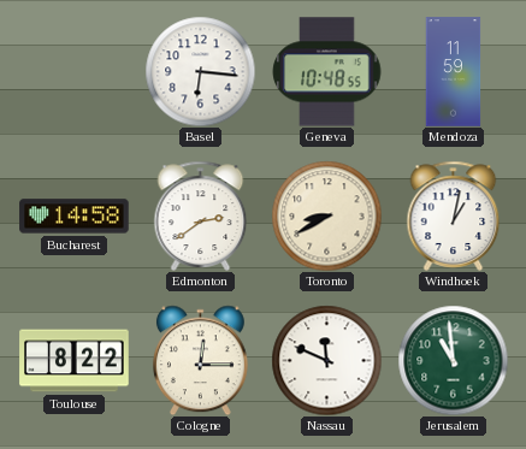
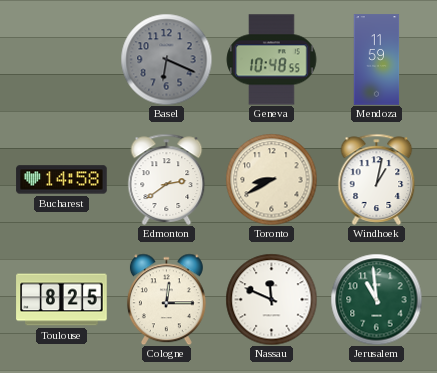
Basel: 6:16 -> 6:19 (166, 59)
Basel dial: white -> grey (166, 59)
Toulouse: 8:22 -> 8:25 (62, 300)
